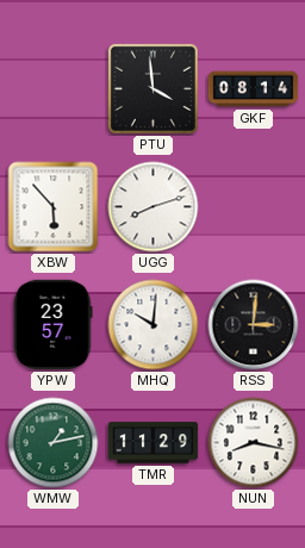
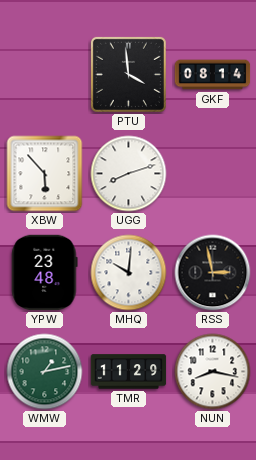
YPW: 23:57 -> 23:48 (45, 273)
RSS: 3:01 -> 2:58 (213, 273)
